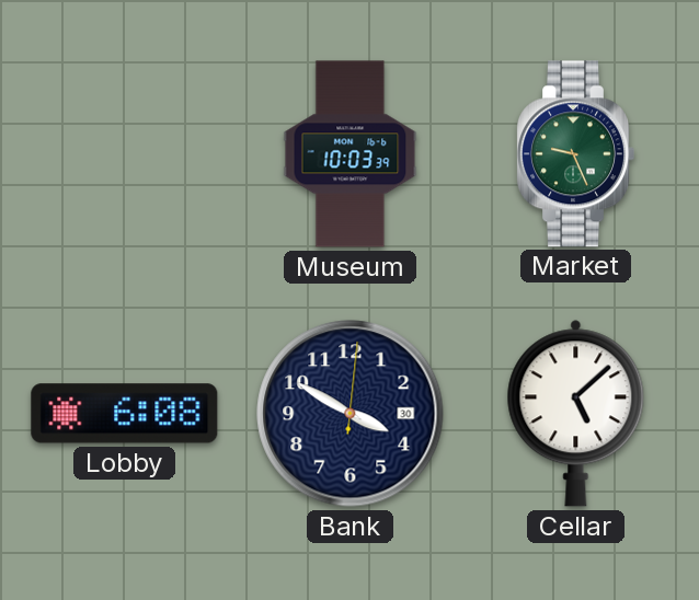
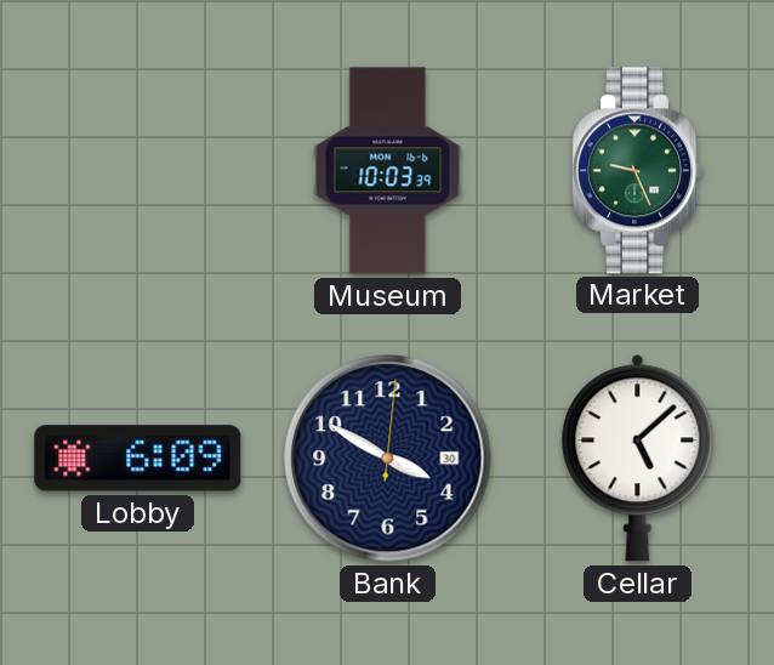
Lobby: 6:08 -> 6:09 (138, 459)
